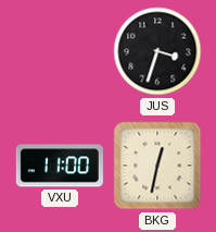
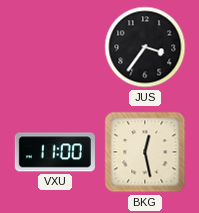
JUS: 3:33 -> 3:36 (145, 47)
BKG: 12:32 -> 12:28 (145, 152)
